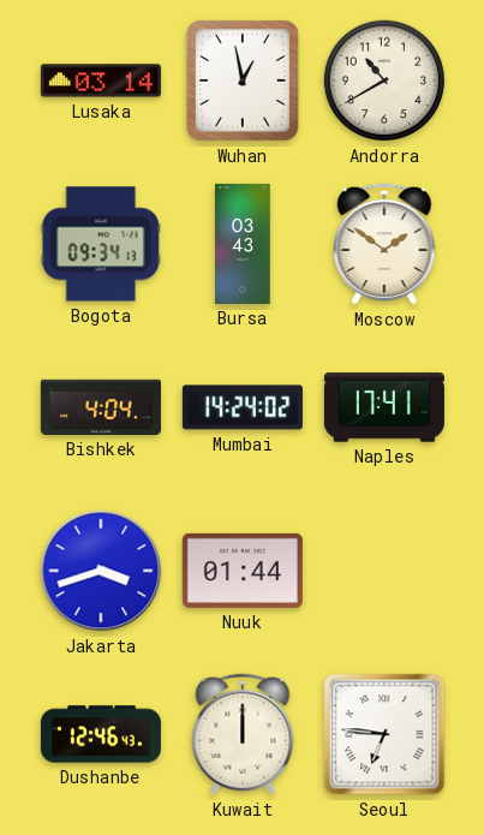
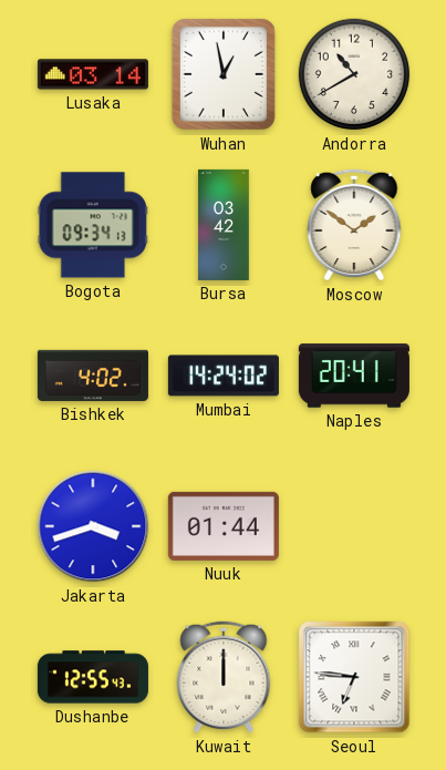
Bursa: 03:43 -> 03:42 (224, 225)
Bishkek: 4:04 -> 4:02 (93, 376)
Naples: 17:41 -> 20:41 (354, 376)
Dushanbe: 12:46 -> 12:55 (93, 677)
